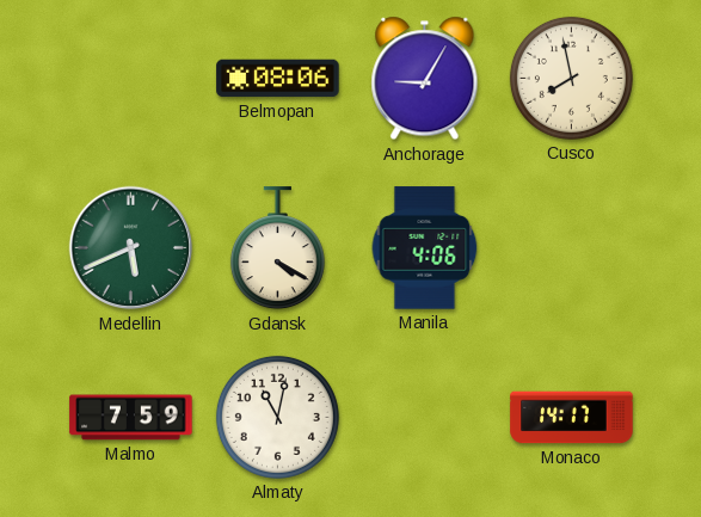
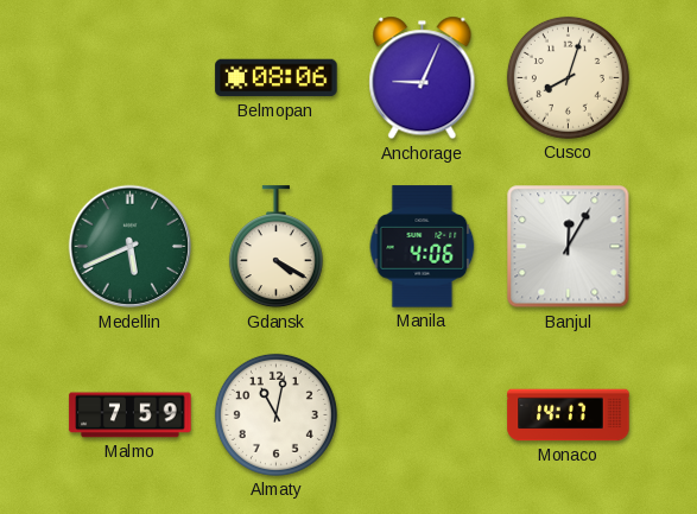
Anchorage: 9:05 -> 9:04 (423, 78)
Cusco: 7:58 -> 8:03 (568, 77)
Banjul: none -> 12:05 (569, 247)
